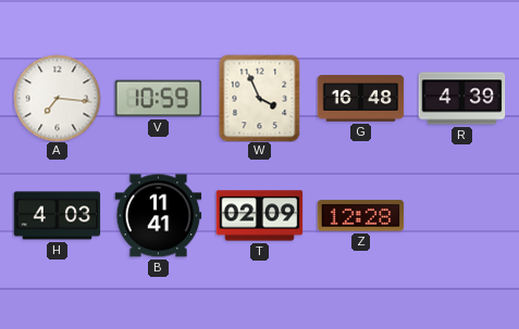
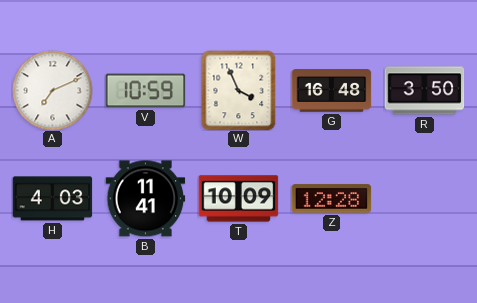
A: 7:16 -> 7:11 (52, 90)
R: 4:39 -> 3:50 (424, 91)
T: 02:09 -> 10:09 (238, 199)
